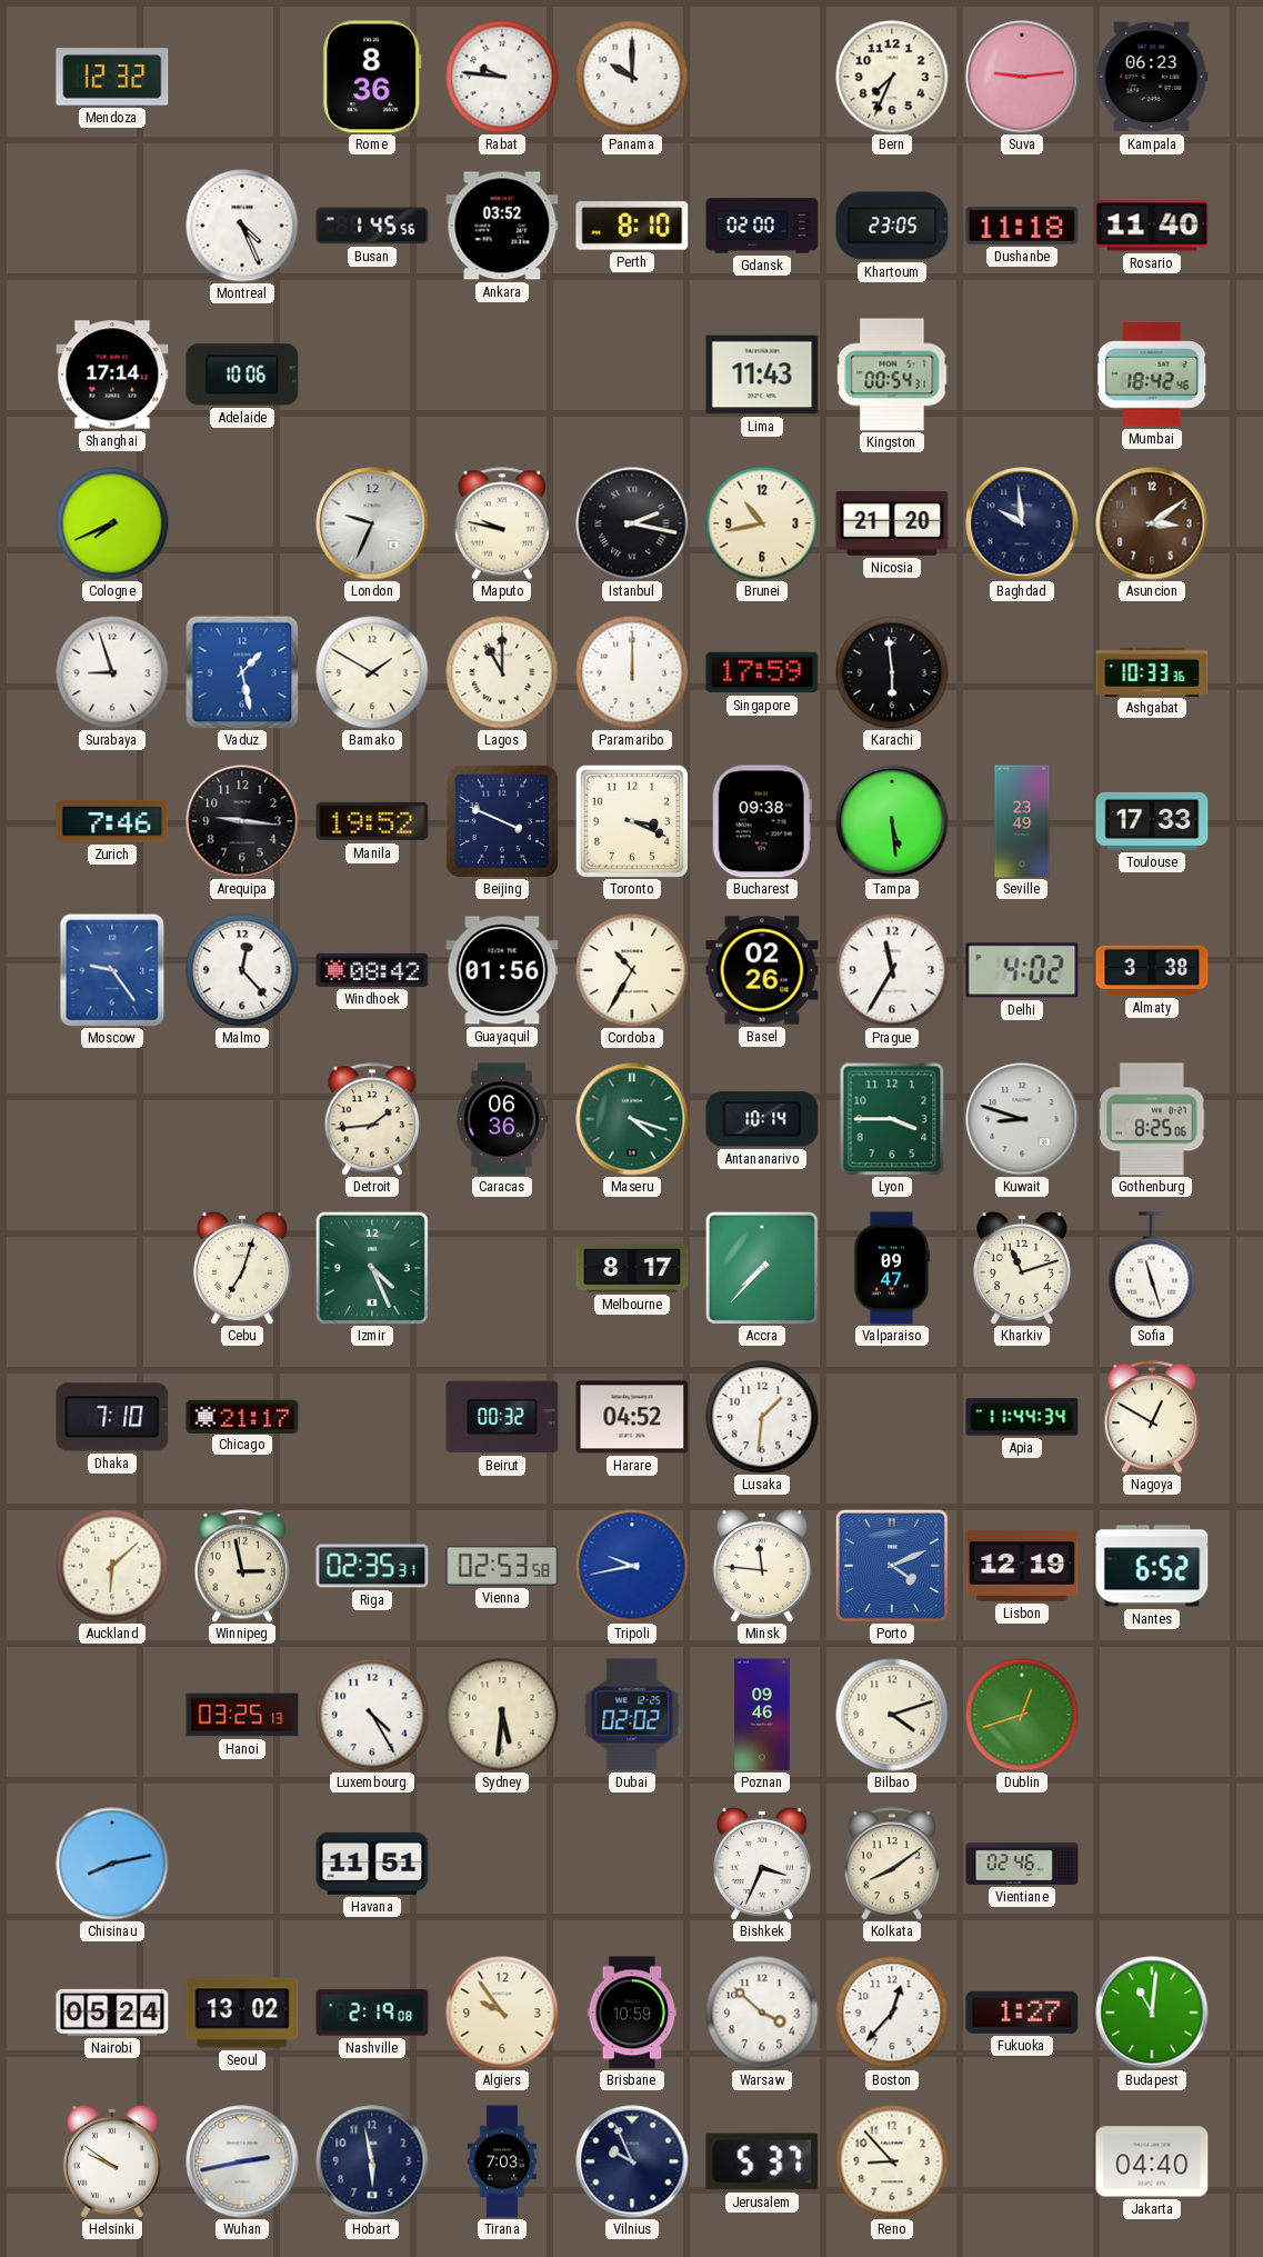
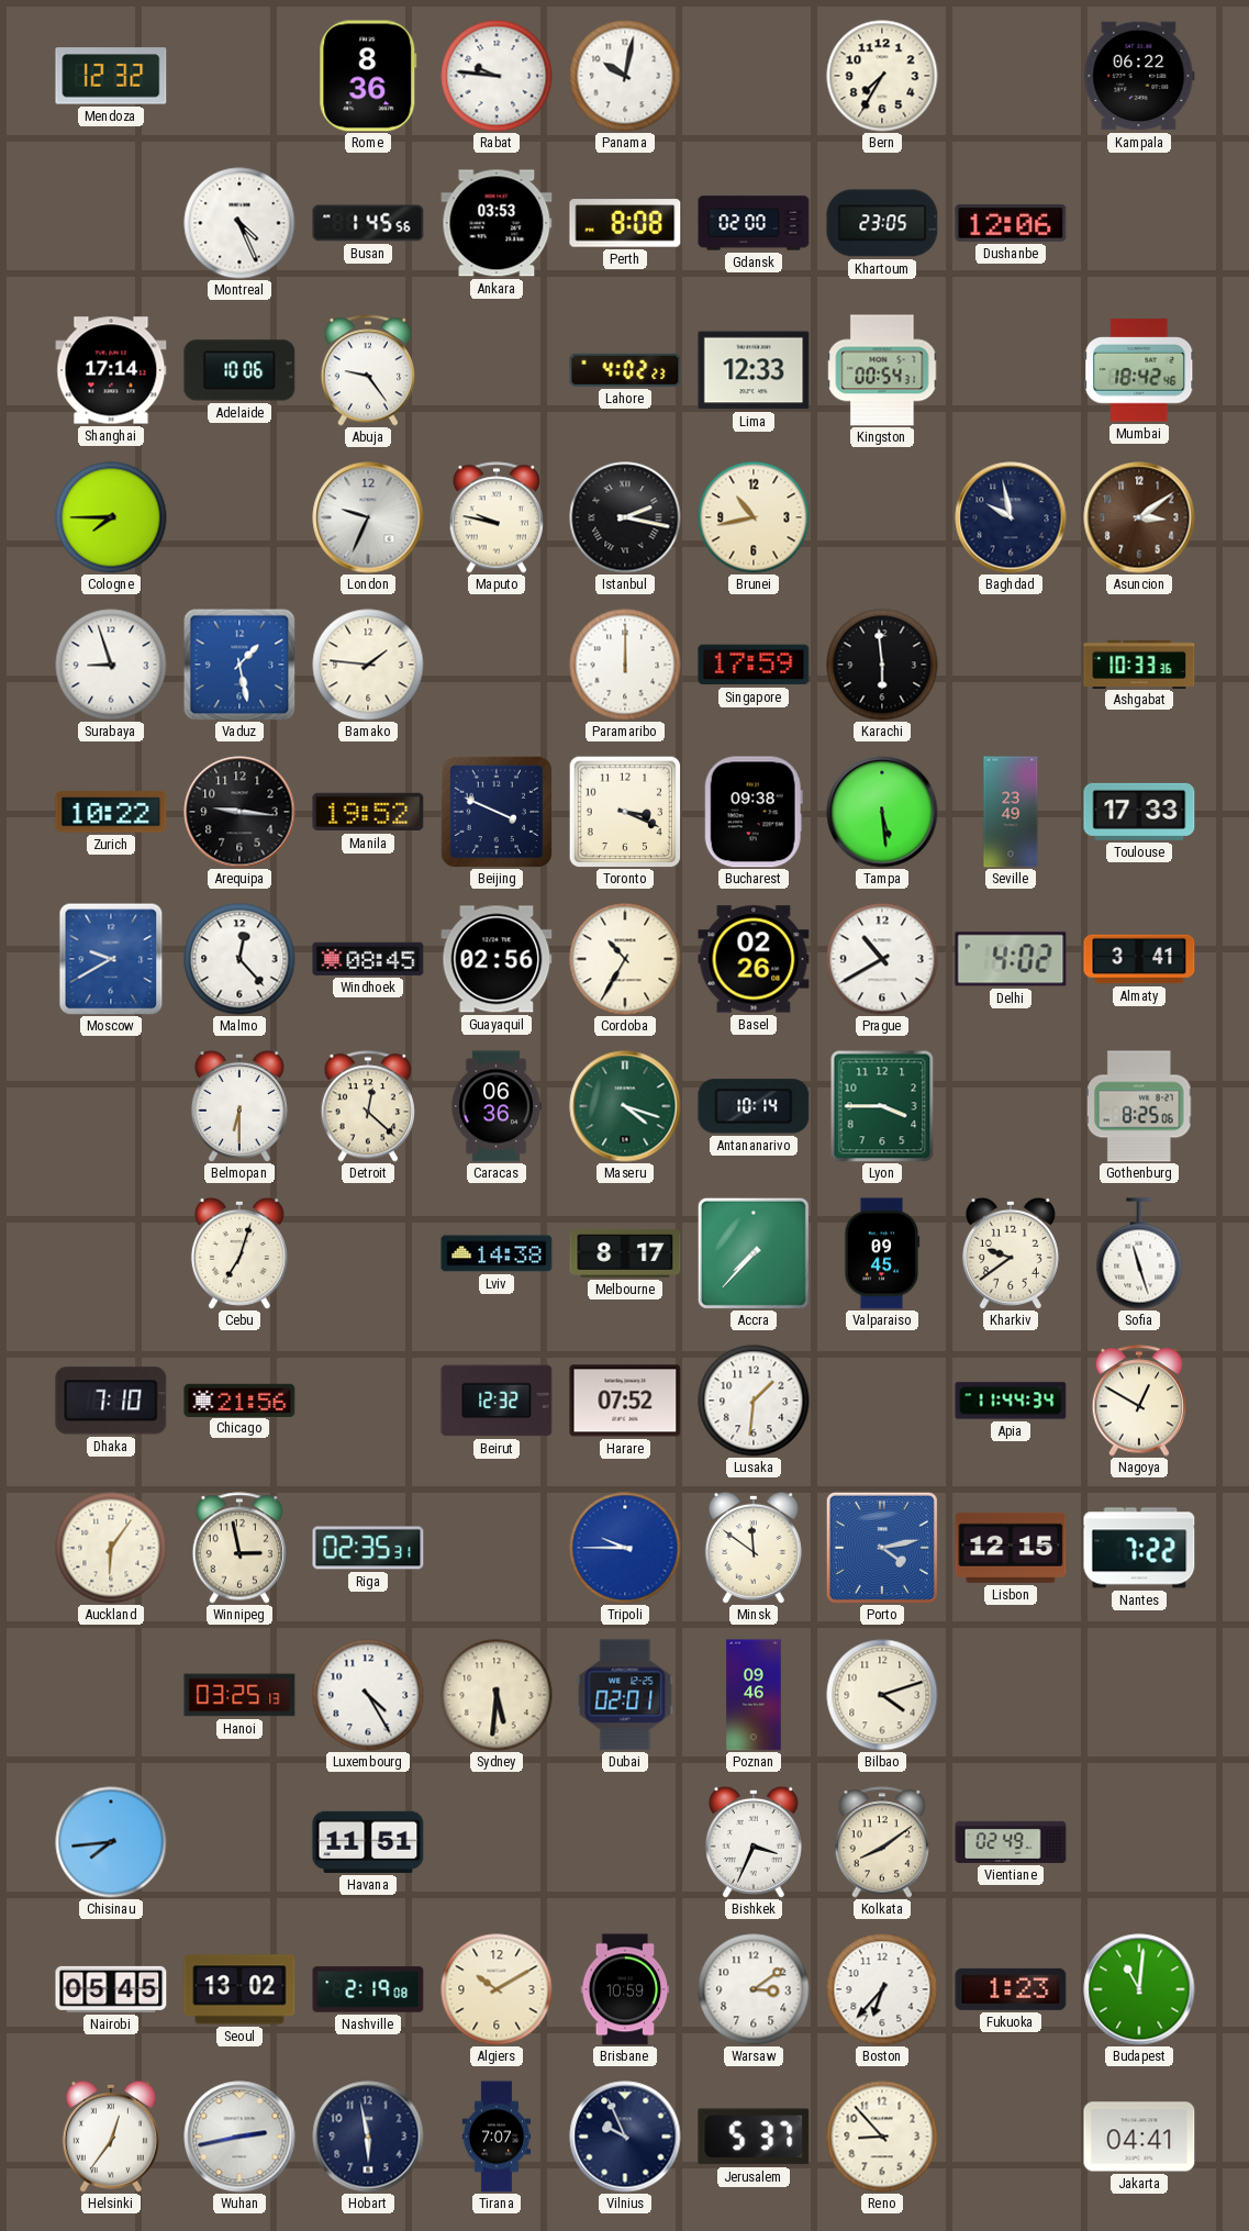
Panama: 10:00 -> 10:02 (625, 76)
Bern: 7:34 -> 7:35 (882, 76)
Suva: 9:14 -> none (1022, 77)
Kampala: 06:23 -> 06:22 (1139, 76)
Ankara: 03:52 -> 03:53 (497, 223)
Perth: 8:10 -> 8:08 (625, 223)
Dushanbe: 11:18 -> 12:06 (1011, 223)
Rosario: 11:40 -> none (1152, 226)
Abuja: none -> 9:24 (367, 370)
Lahore: none -> 4:02 (625, 370)
Lima: 11:43 -> 12:33 (754, 370)
Cologne: 7:41 -> 7:45 (111, 517)
Nicosia: 21:20 -> none (892, 523)
Baghdad: 9:59 -> 9:58 (1011, 517)
Bamako: 1:50 -> 1:46 (368, 665)
Lagos: 11:00 -> none (502, 672)
Zurich: 7:46 -> 10:22 (111, 812)
Moscow: 9:24 -> 9:40 (111, 959)
Windhoek: 08:42 -> 08:45 (368, 959)
Guayaquil: 01:56 -> 02:56 (497, 959)
Prague: 11:35 -> 10:40 (882, 959)
Almaty: 3:38 -> 3:41 (1139, 959)
Belmopan: none -> 6:30 (239, 1106)
Detroit: 1:44 -> 12:22 (367, 1106)
Kuwait: 8:48 -> none (1022, 1119)
Izmir: 4:26 -> none (372, 1268)
Lviv: none -> 14:38 (497, 1253)
Valparaiso: 09:47 -> 09:45 (882, 1253)
Kharkiv: 11:12 -> 9:39 (1011, 1253)
Chicago: 21:17 -> 21:56 (239, 1399)
Beirut: 00:32 -> 12:32 (497, 1401)
Harare: 04:52 -> 07:52 (625, 1401)
Auckland: 6:08 -> 6:06 (111, 1548)
Vienna: 02:53 -> none (502, 1566)
Tripoli: 9:43 -> 9:45 (625, 1548)
Minsk: 11:46 -> 11:51 (754, 1548)
Porto: 4:11 -> 4:13 (882, 1548)
Lisbon: 12:19 -> 12:15 (1011, 1548)
Nantes: 6:52 -> 7:22 (1139, 1548)
Dubai: 02:02 -> 02:01 (625, 1695)
Dublin: 12:42 -> none (1022, 1715)
Chisinau: 8:13 -> 7:44 (111, 1842)
Vientiane: 02:46 -> 02:49 (1011, 1842)
Nairobi: 05:24 -> 05:45 (111, 1989)
Algiers: 9:54 -> 10:10 (497, 1989)
Warsaw: 3:52 -> 3:09 (754, 1989)
Boston: 12:37 -> 6:37 (882, 1989)
Fukuoka: 1:27 -> 1:23 (1011, 1989)
Helsinki: 9:51 -> 12:36 (111, 2137)
Tirana: 7:03 -> 7:07 (497, 2137)
Jakarta: 04:40 -> 04:41 (1139, 2137)
